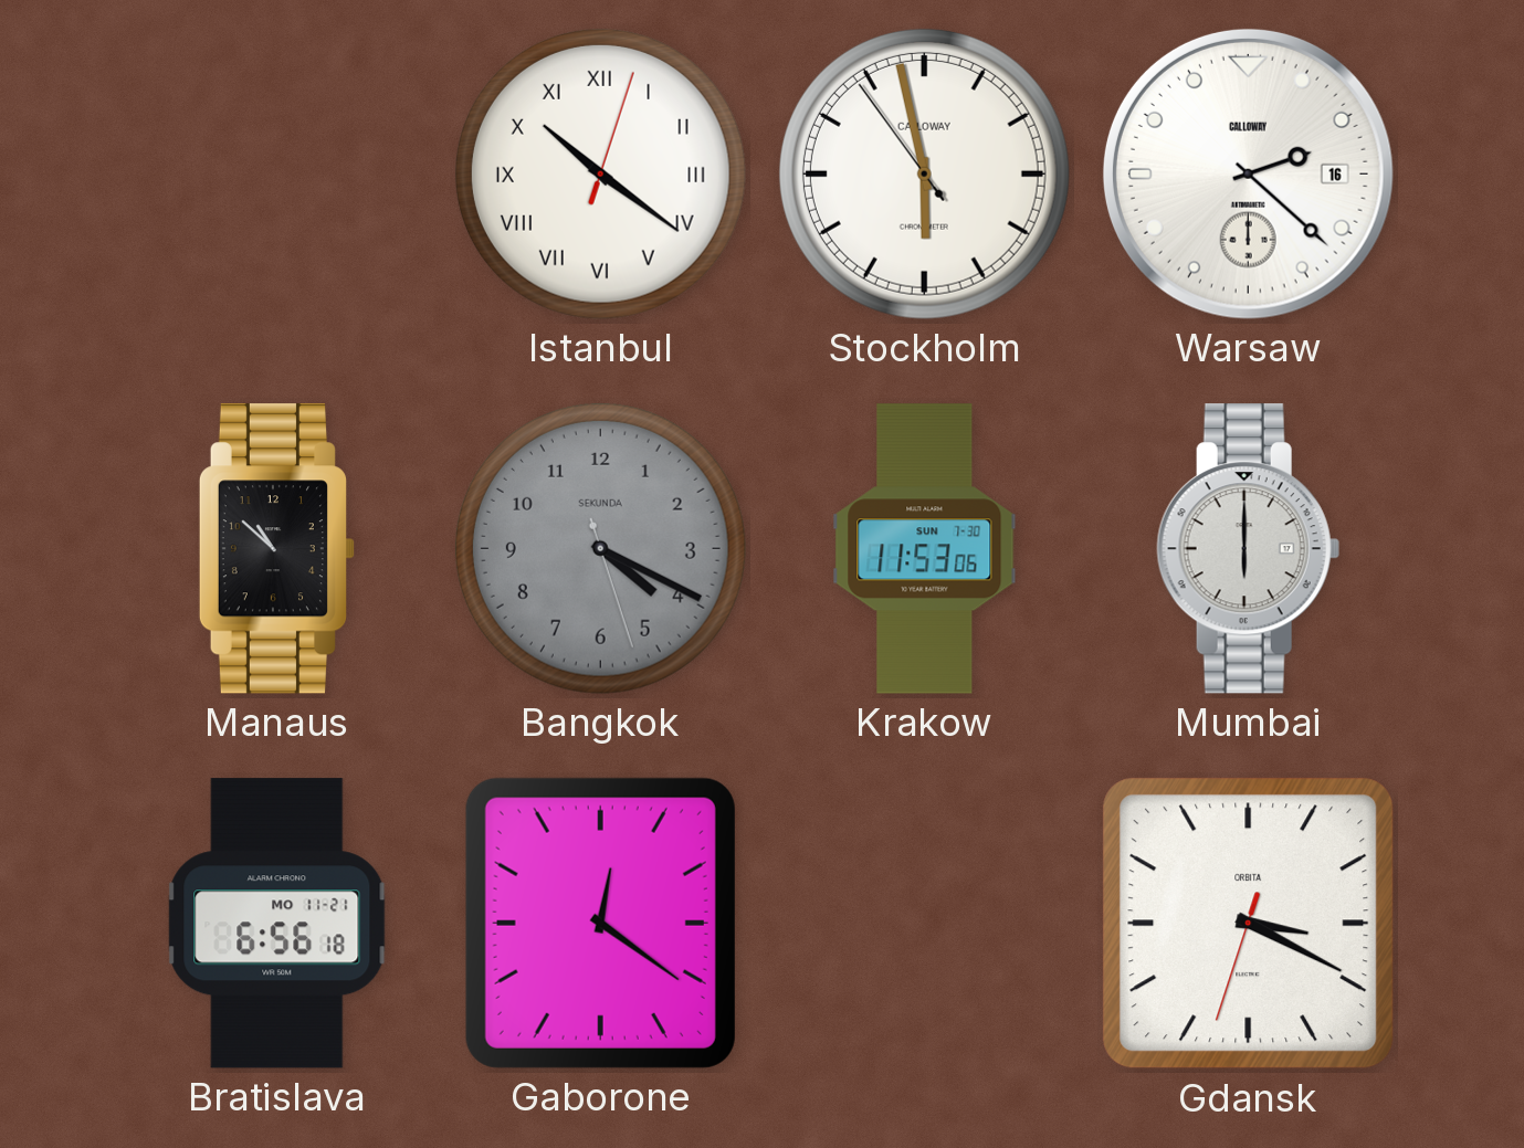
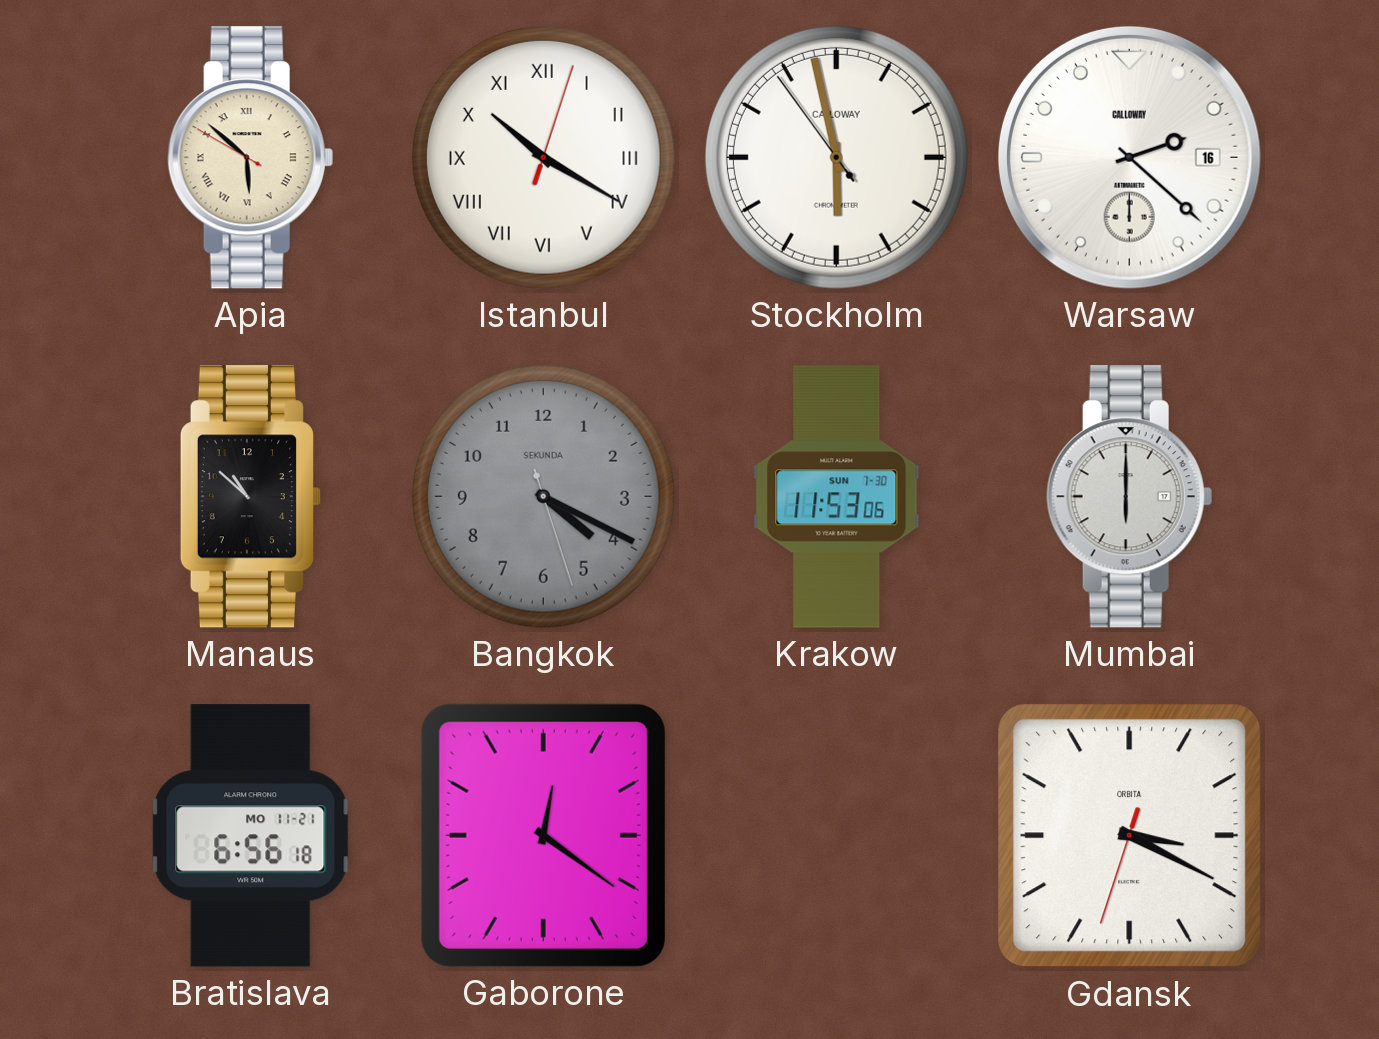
Apia: none -> 5:51 (250, 158)
Istanbul: 10:21 -> 10:20 (543, 157)
